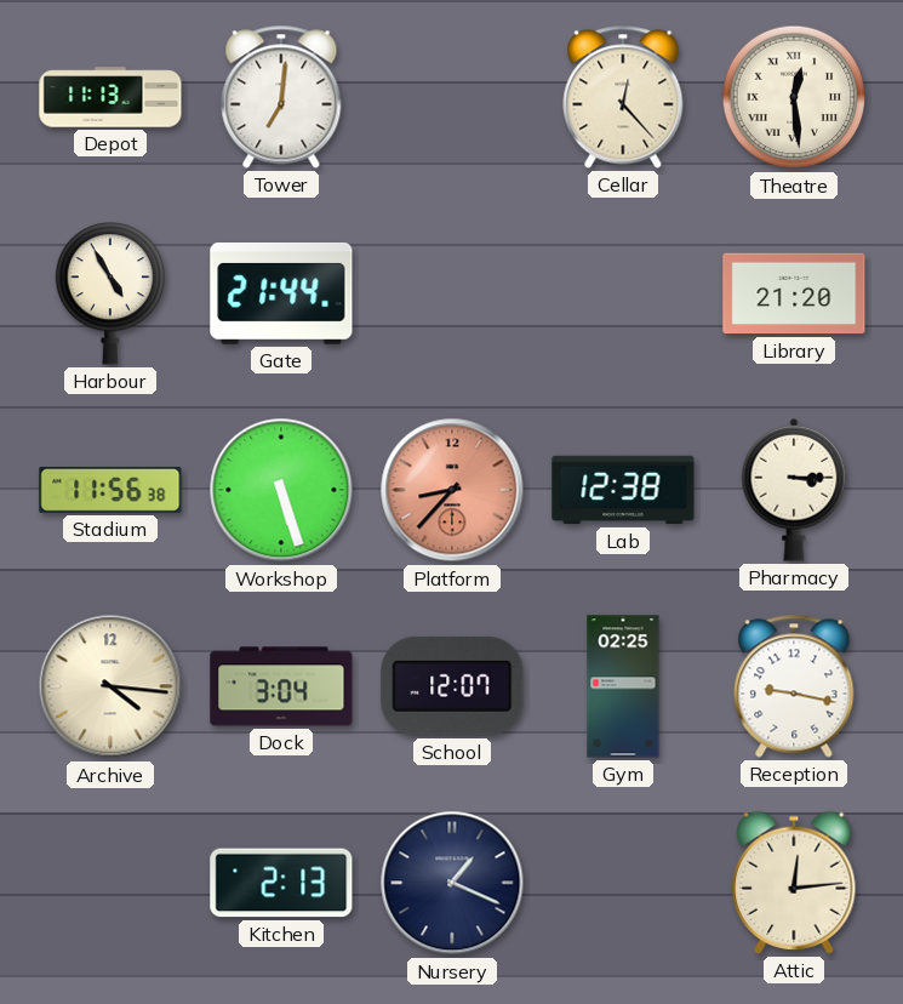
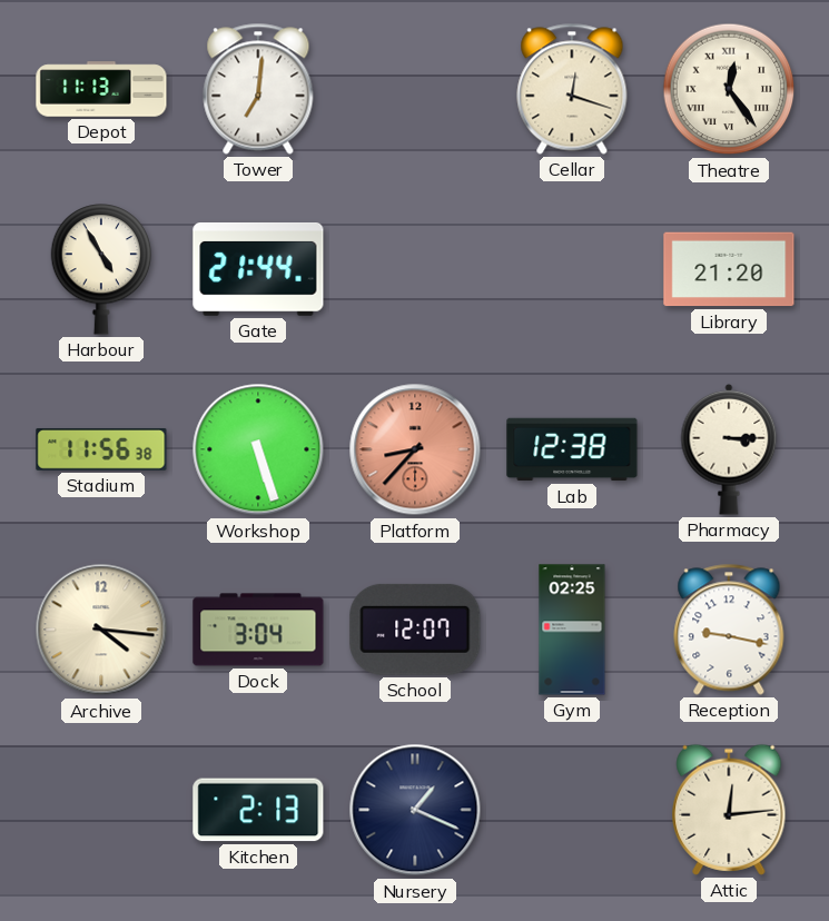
Cellar: 12:23 -> 12:18 (572, 89)
Theatre: 12:29 -> 12:24 (729, 89)
